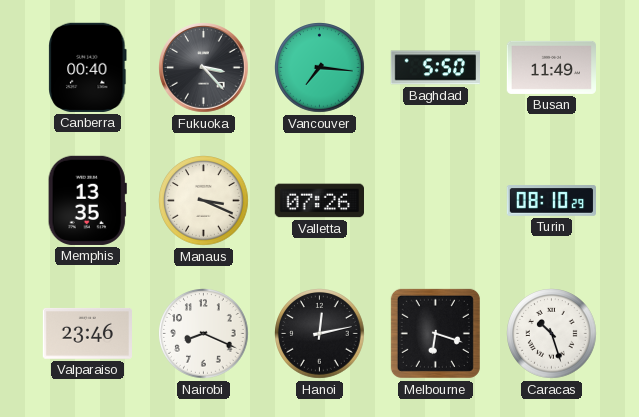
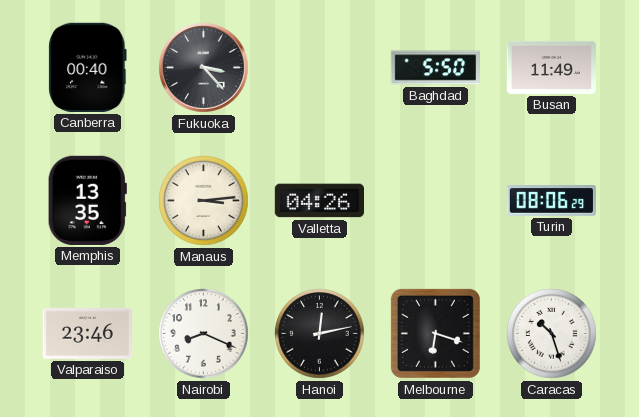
Vancouver: 7:16 -> none (320, 68)
Manaus: 3:19 -> 3:14 (204, 201)
Valletta: 07:26 -> 04:26 (319, 201)
Turin: 08:10 -> 08:06 (552, 201)
